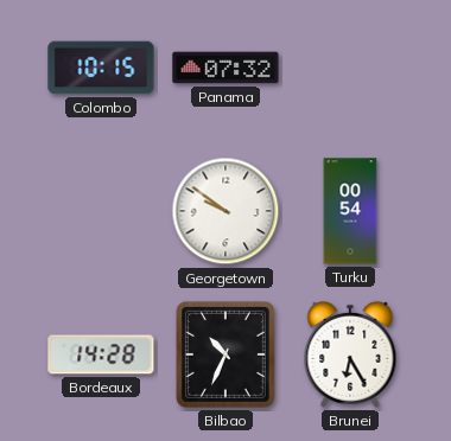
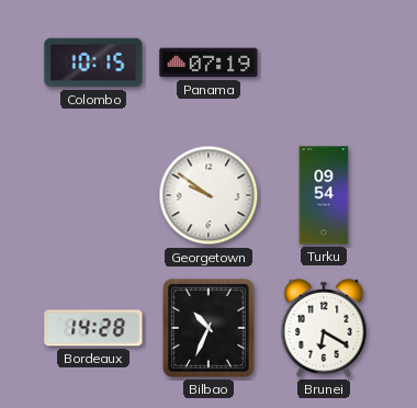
Panama: 07:32 -> 07:19 (208, 63)
Turku: 00:54 -> 09:54 (324, 195)
Brunei: 6:25 -> 6:20 (324, 328)
